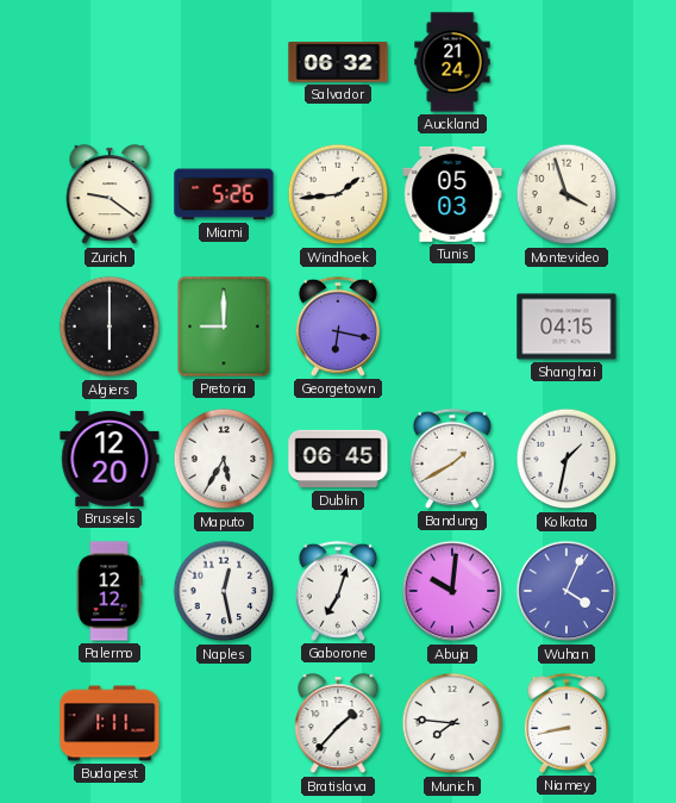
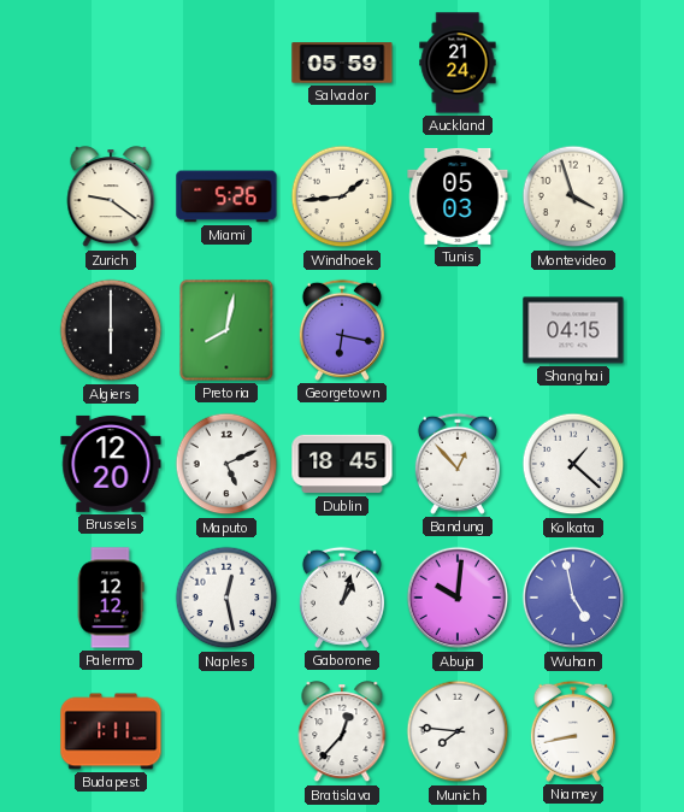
Salvador: 06:32 -> 05:59 (342, 63)
Pretoria: 9:00 -> 8:02 (226, 330)
Maputo: 5:35 -> 5:11 (226, 464)
Dublin: 06:45 -> 18:45 (342, 464)
Bandung: 1:40 -> 12:53 (458, 464)
Kolkata: 1:32 -> 1:22 (573, 464)
Gaborone: 7:03 -> 1:03 (342, 598)
Wuhan: 4:04 -> 4:58 (573, 598)
Bratislava: 1:37 -> 12:37 (342, 732)
